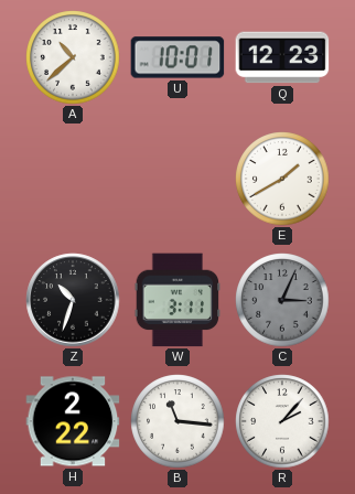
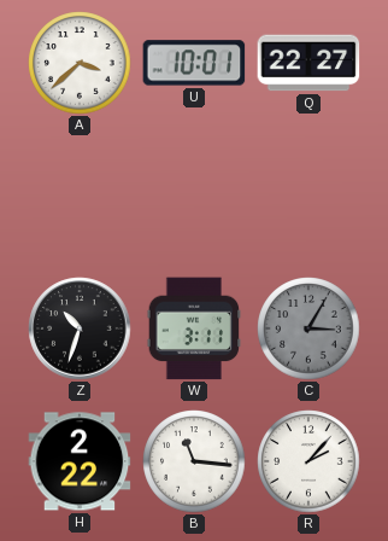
A: 10:38 -> 3:38 (80, 63)
Q: 12:23 -> 22:27 (308, 63)
E: 1:40 -> none (282, 179)
C: 3:04 -> 3:05 (308, 328)
